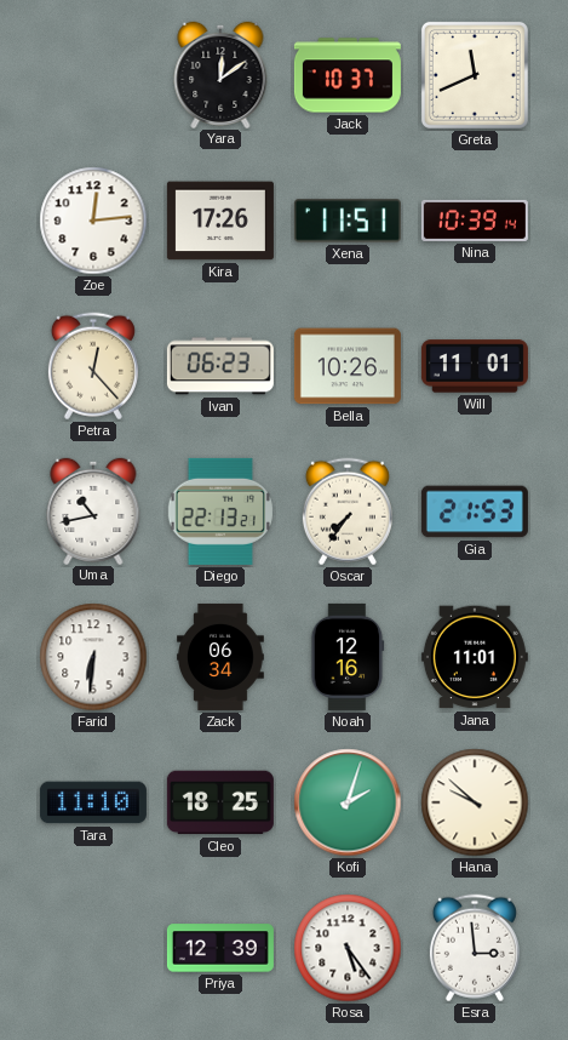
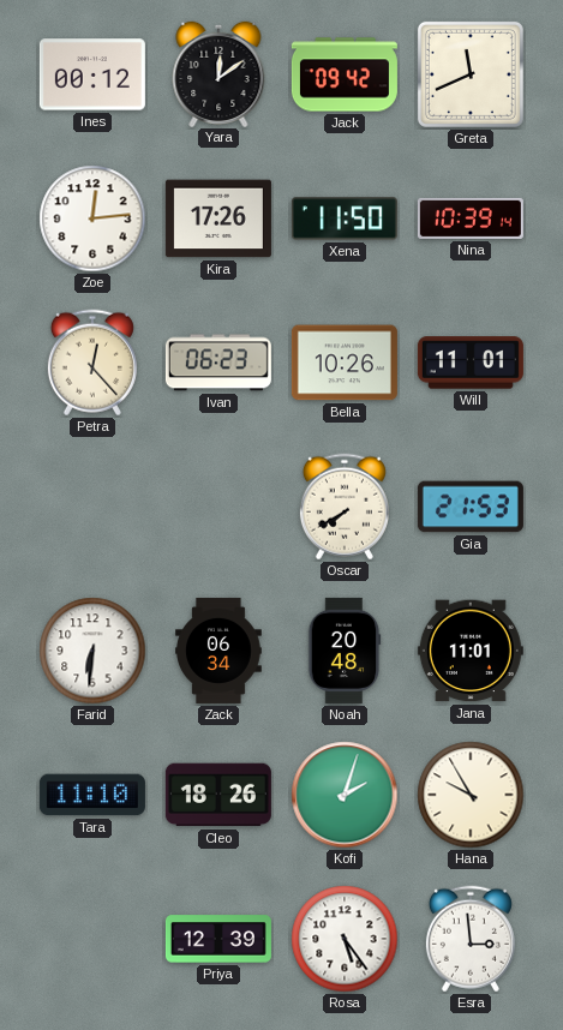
Ines: none -> 00:12 (92, 74)
Jack: 10:37 -> 09:42 (345, 74)
Xena: 11:51 -> 11:50 (345, 218)
Uma: 10:43 -> none (93, 510)
Diego: 22:13 -> none (220, 512)
Oscar: 7:36 -> 7:40 (345, 507)
Noah: 12:16 -> 20:48 (345, 651)
Cleo: 18:25 -> 18:26 (218, 795)
Hana: 9:52 -> 9:55 (471, 795)
